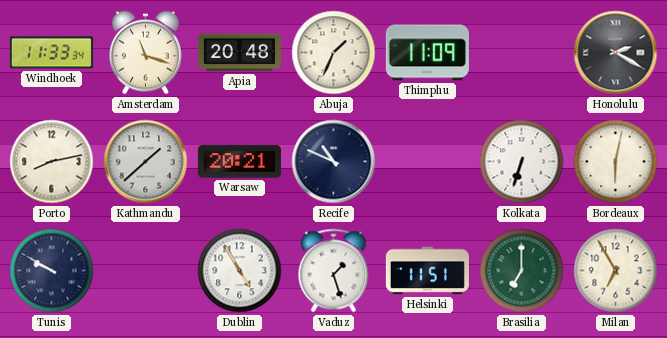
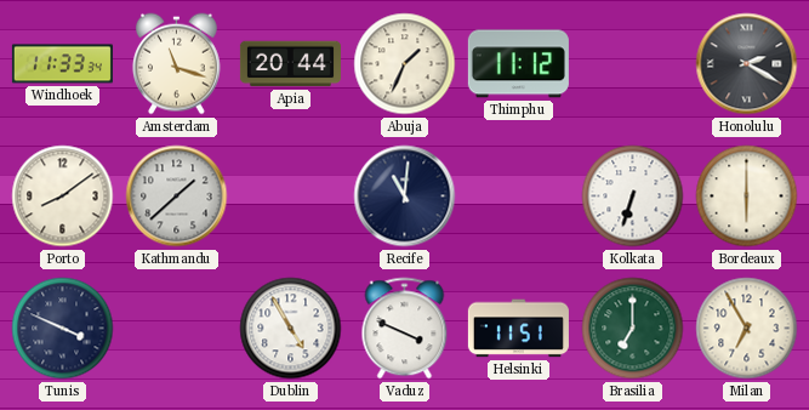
Apia: 20:48 -> 20:44 (290, 64)
Thimphu: 11:09 -> 11:12 (518, 64)
Porto: 8:13 -> 8:09 (63, 197)
Warsaw: 20:21 -> none (239, 162)
Recife: 10:49 -> 11:01 (405, 197)
Bordeaux: 6:02 -> 6:00 (747, 197)
Tunis: 9:50 -> 3:49 (63, 329)
Vaduz: 1:27 -> 3:49 (405, 329)
